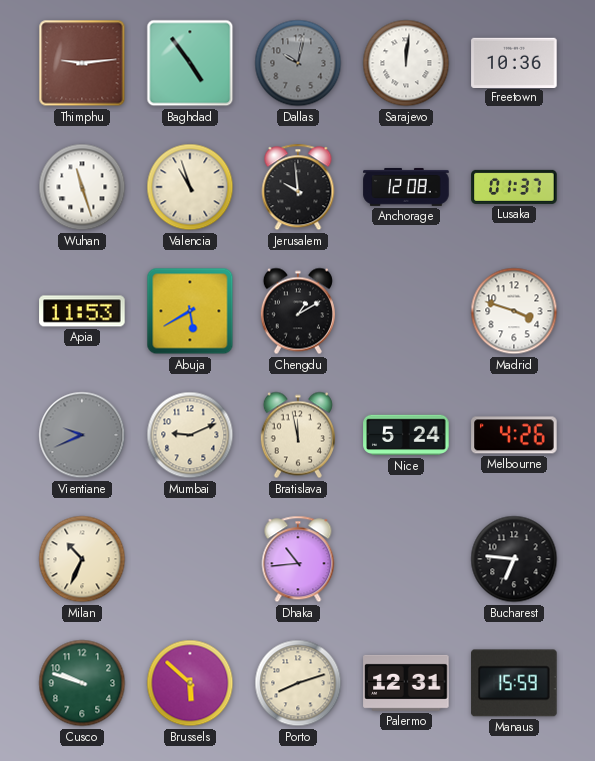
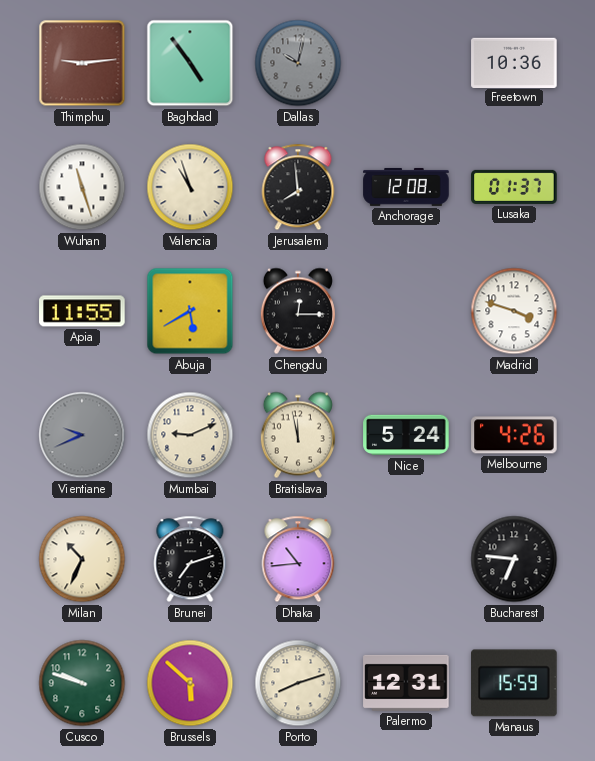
Sarajevo: 12:01 -> none (406, 63)
Jerusalem: 9:59 -> 7:59 (298, 187)
Apia: 11:53 -> 11:55 (82, 311)
Chengdu: 1:10 -> 12:15 (298, 311)
Brunei: none -> 7:12 (190, 559)
